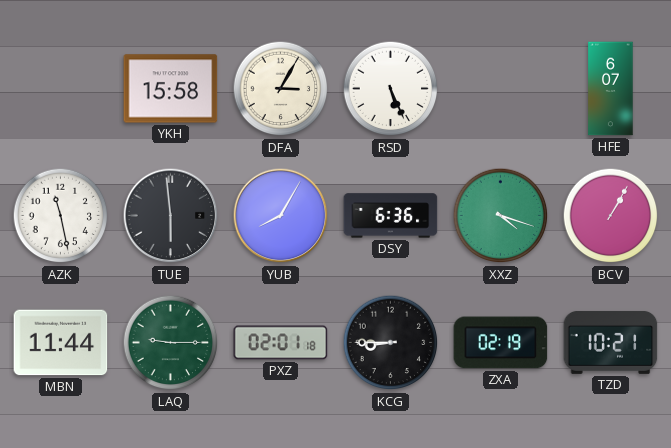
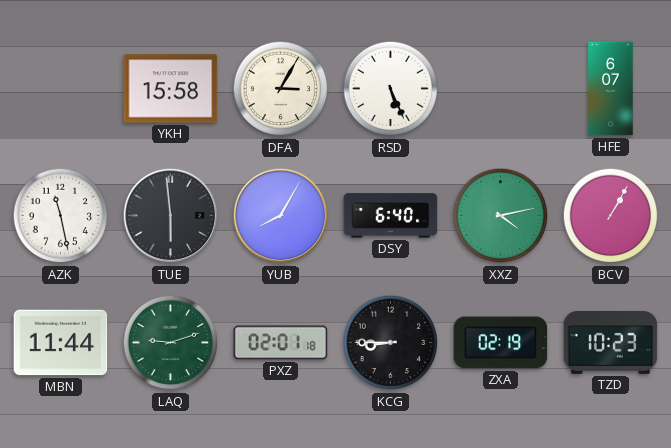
DSY: 6:36 -> 6:40 (391, 216)
XXZ: 4:18 -> 4:13 (501, 216)
LAQ: 9:15 -> 9:12 (171, 343)
TZD: 10:21 -> 10:23 (611, 342)
